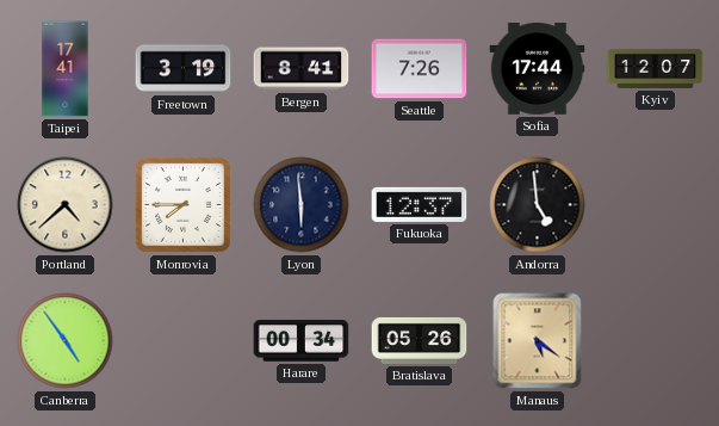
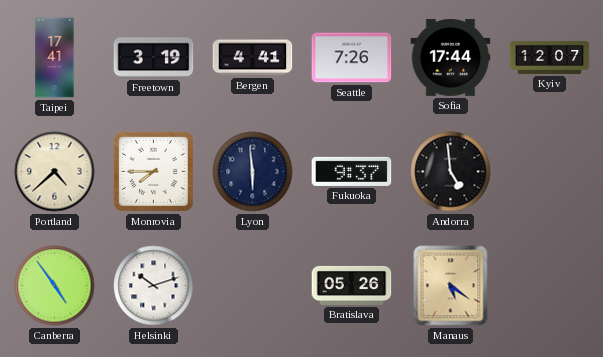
Bergen: 8:41 -> 4:41 (253, 58)
Fukuoka: 12:37 -> 9:37 (352, 171)
Helsinki: none -> 10:12 (154, 286)
Harare: 00:34 -> none (302, 341)
